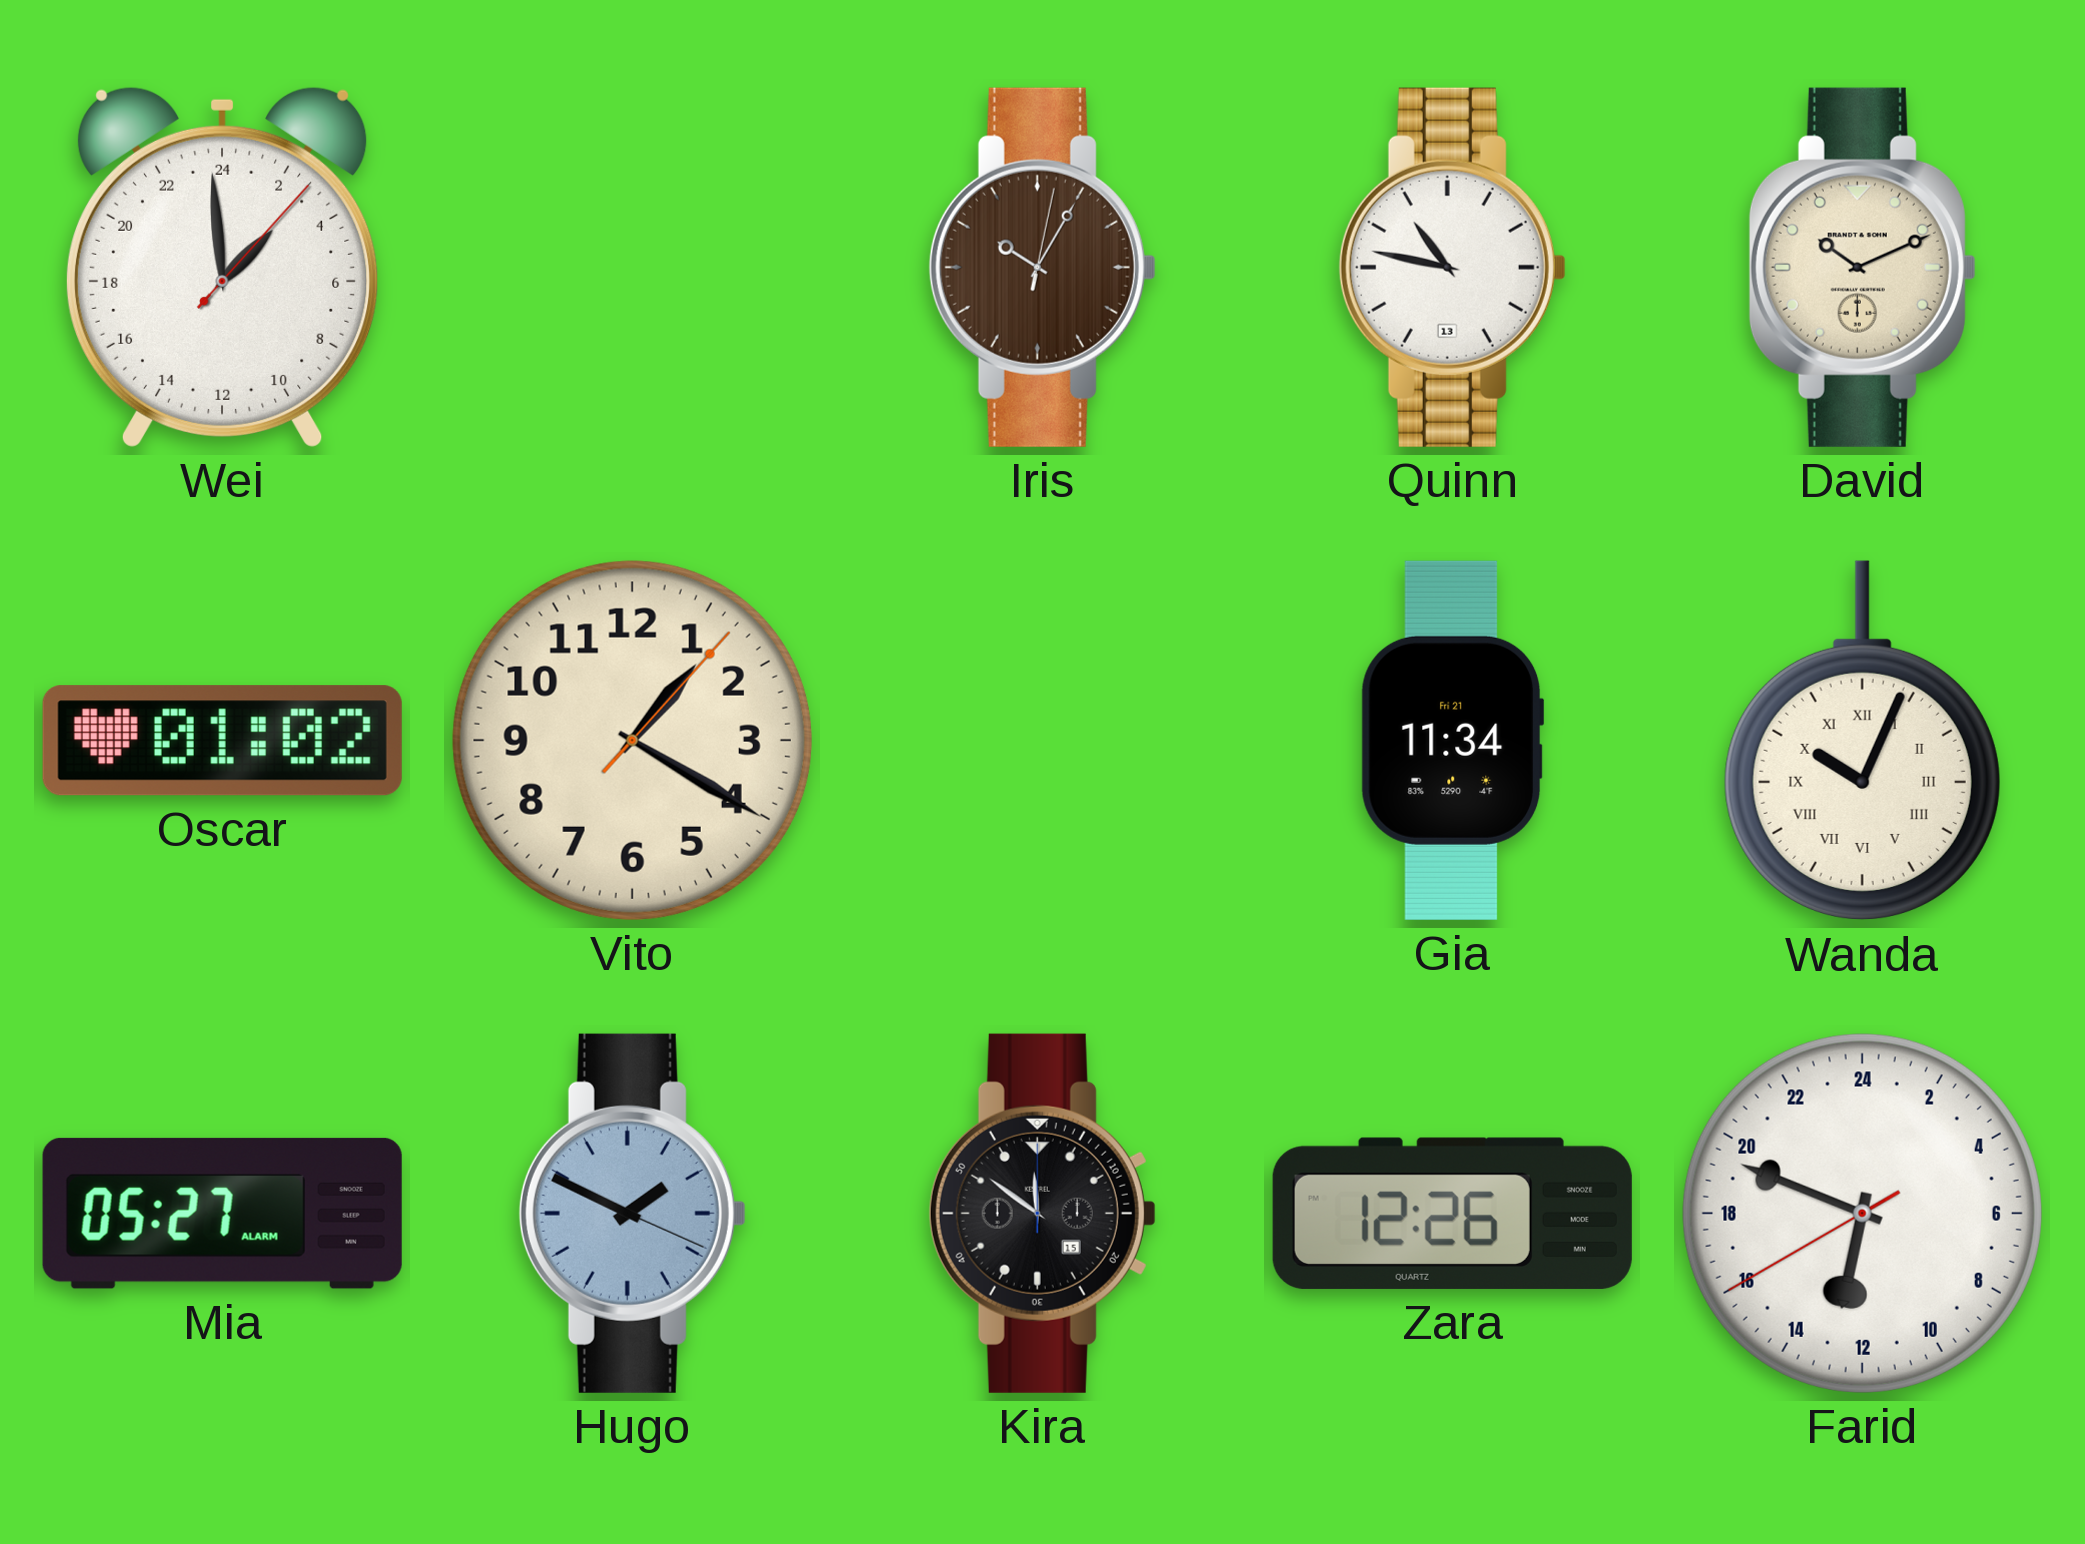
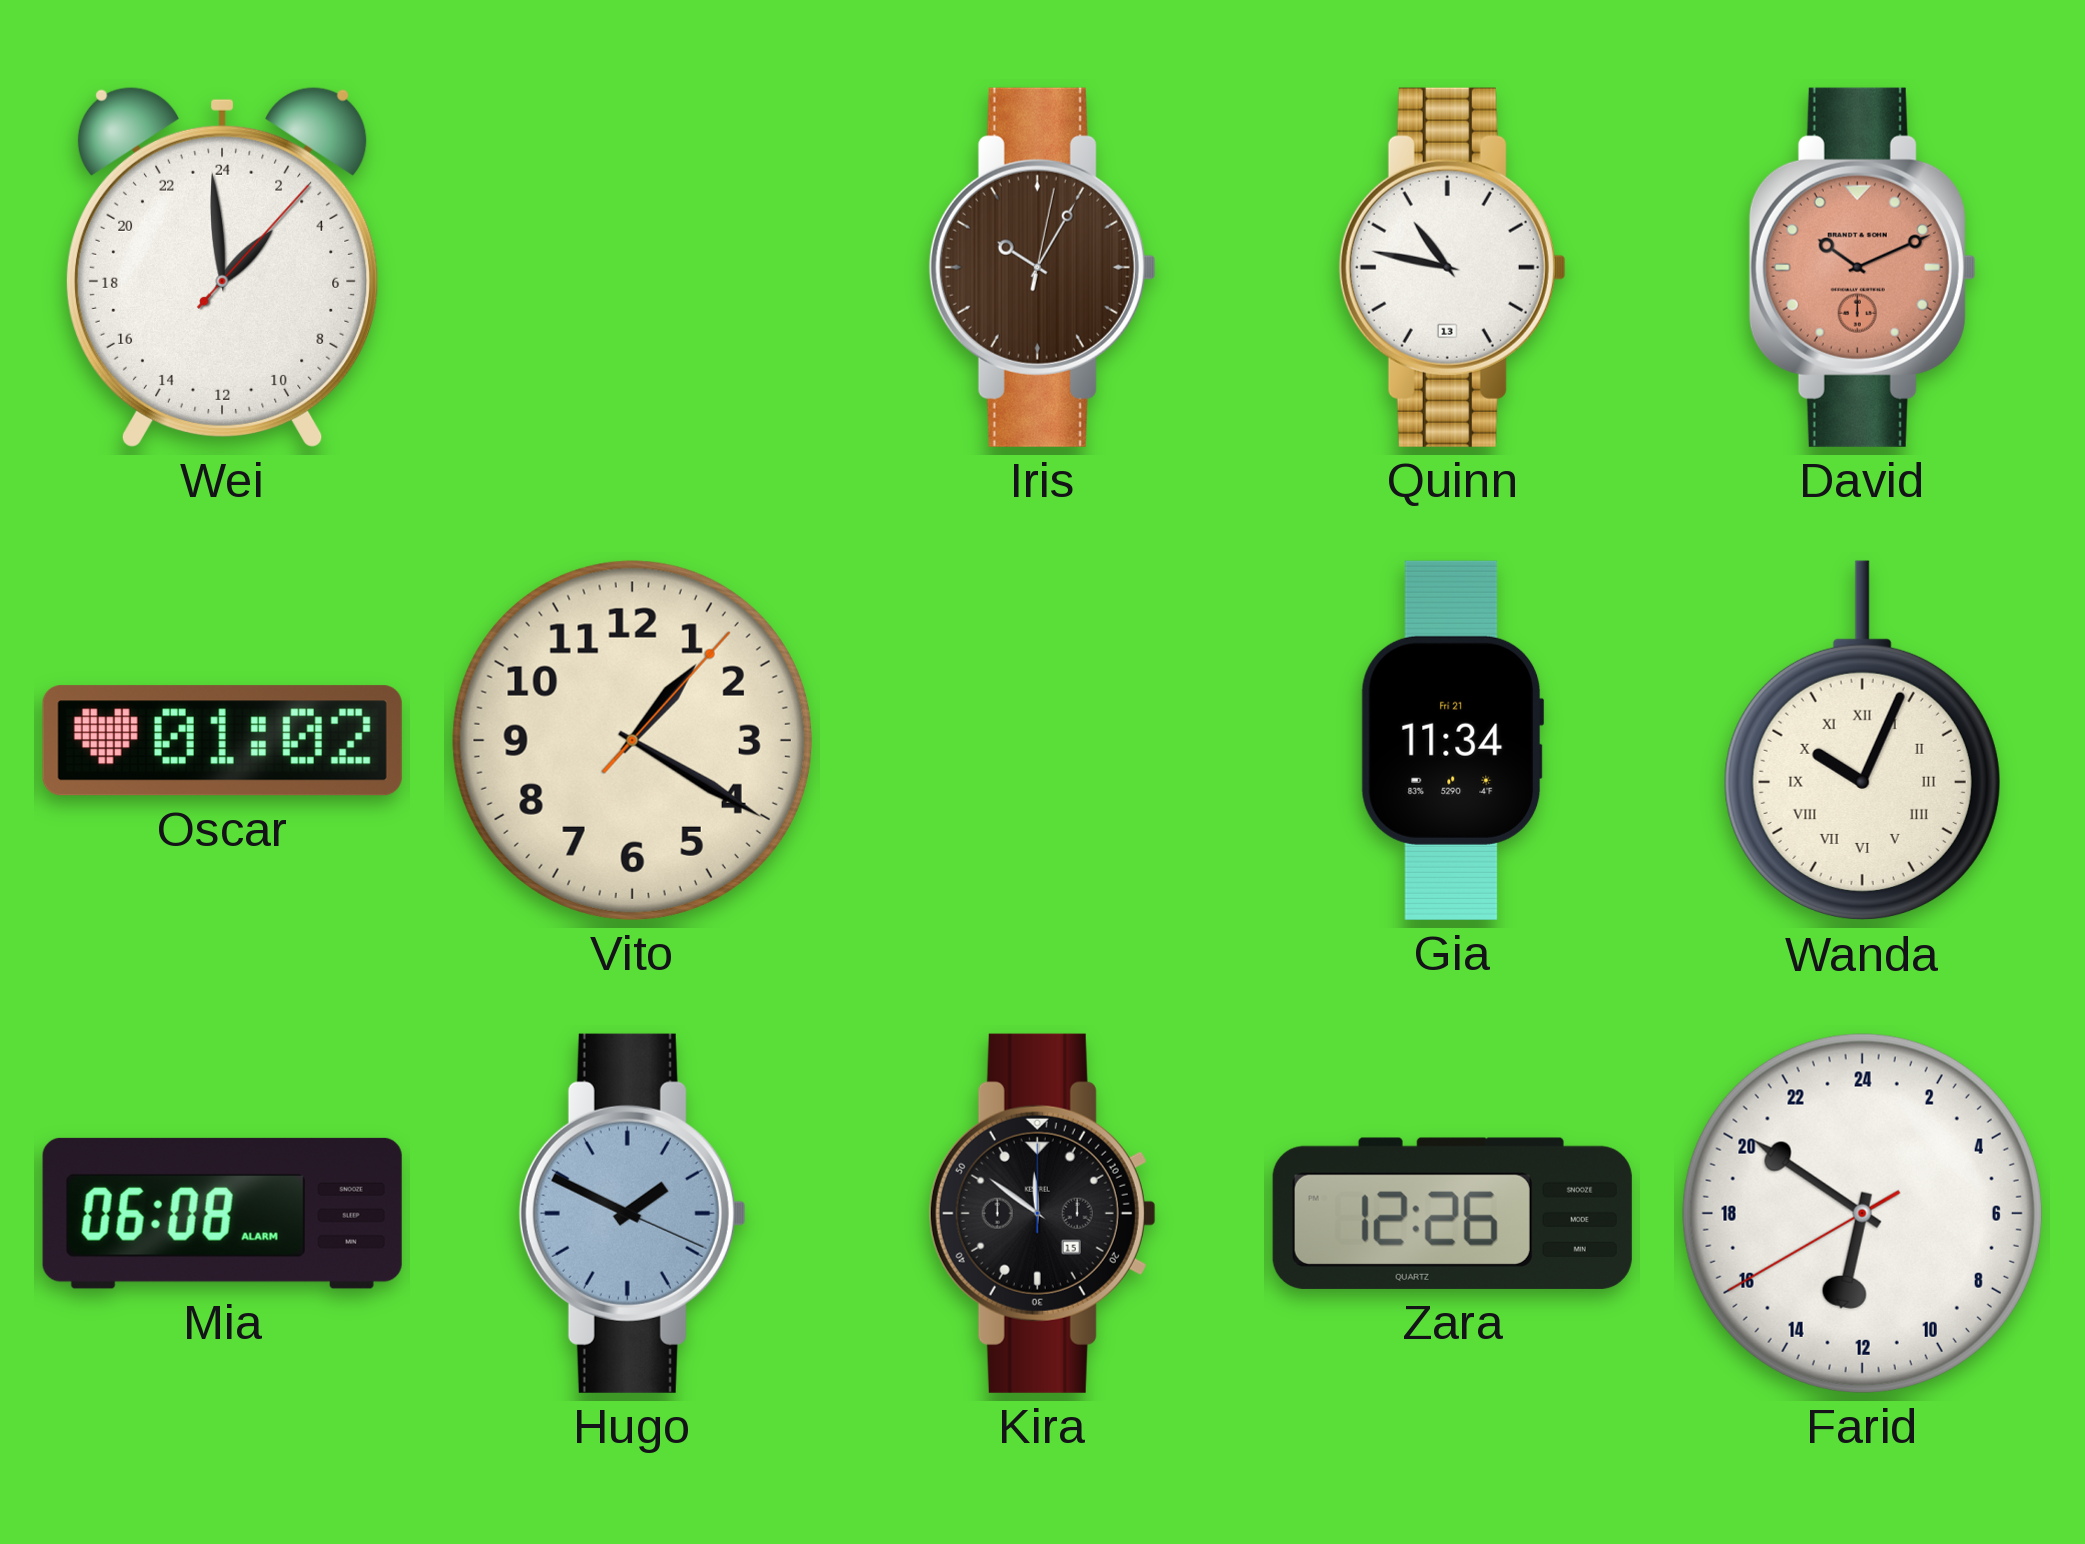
David dial: cream -> salmon (1862, 267)
Mia: 05:27 -> 06:08 (222, 1213)
Farid: 12:48 -> 12:50 (1862, 1213)
